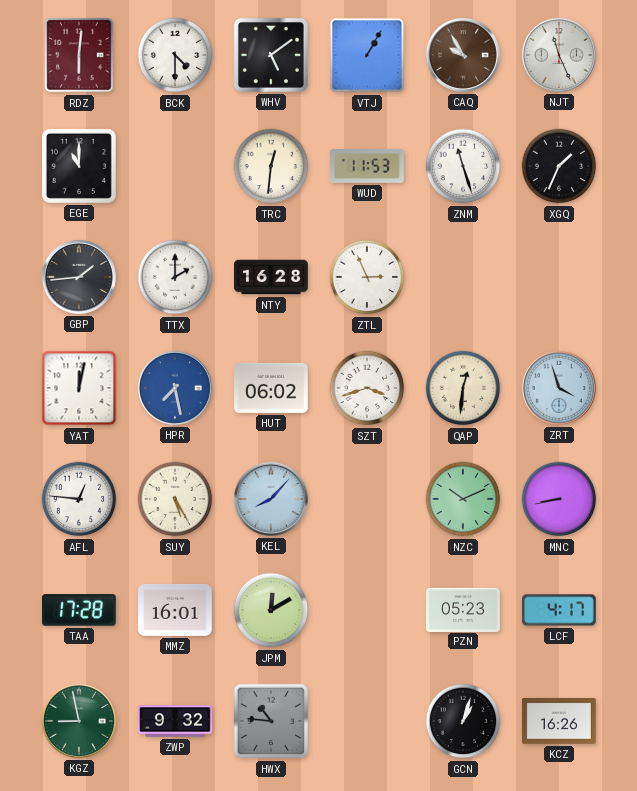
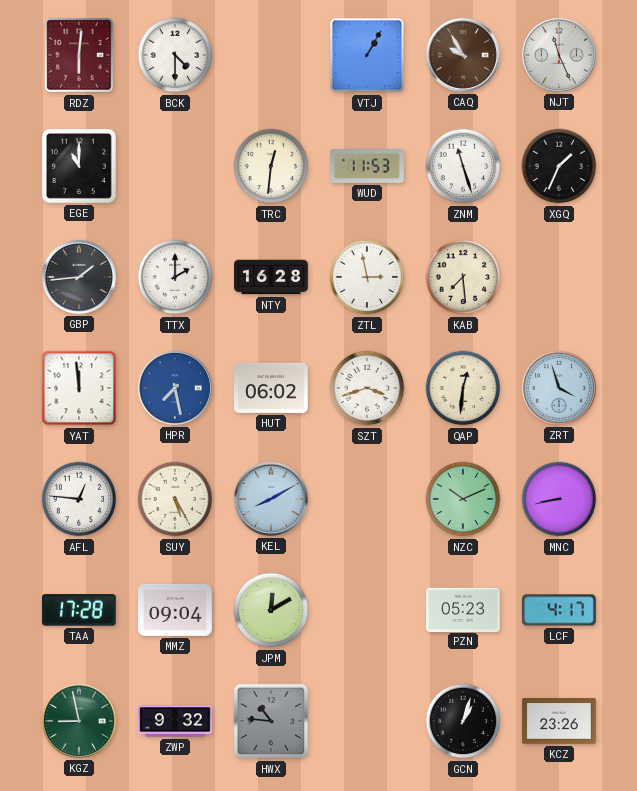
WHV: 5:09 -> none (271, 55)
ZTL: 2:56 -> 2:58 (367, 277)
KAB: none -> 7:29 (463, 277)
YAT: 12:02 -> 11:59 (79, 388)
KEL: 8:07 -> 8:10 (271, 499)
MMZ: 16:01 -> 09:04 (175, 610)
KCZ: 16:26 -> 23:26 (559, 722)
